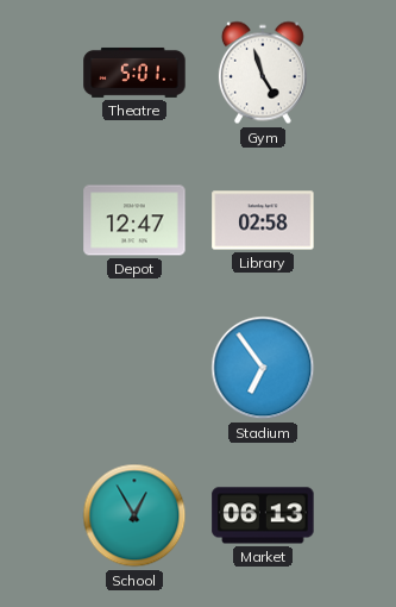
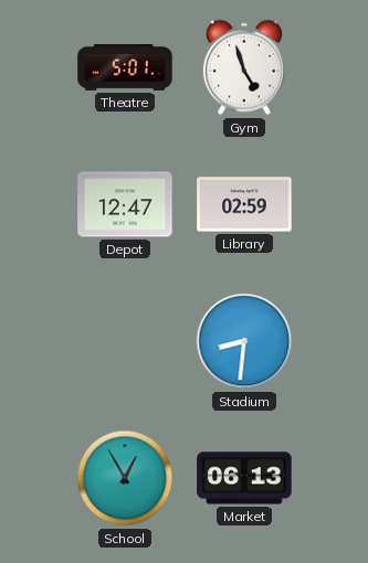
Library: 02:58 -> 02:59 (244, 204)
Stadium: 6:54 -> 8:31 (244, 341)
